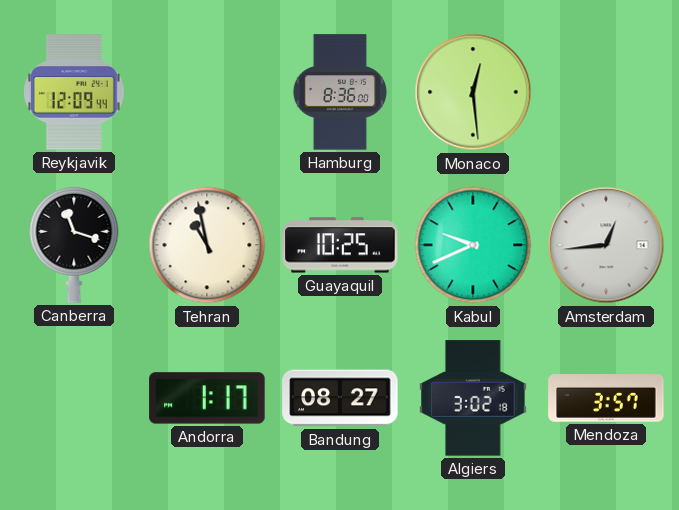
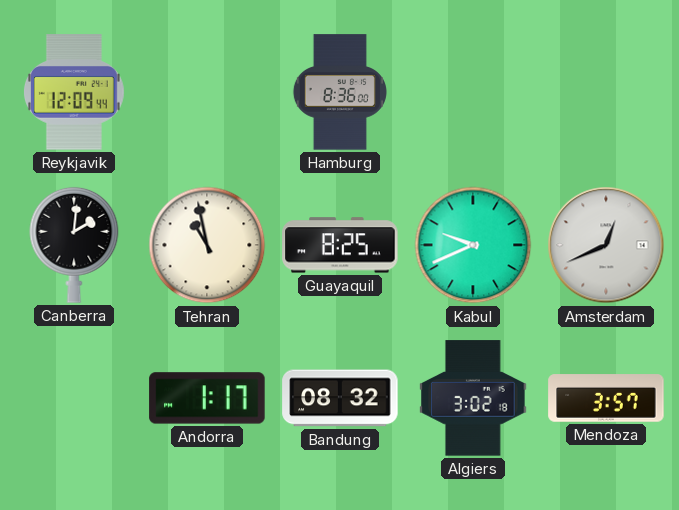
Monaco: 12:29 -> none (473, 92)
Canberra: 11:18 -> 2:01 (74, 245)
Guayaquil: 10:25 -> 8:25 (340, 245)
Amsterdam: 12:44 -> 12:41 (606, 245)
Bandung: 08:27 -> 08:32 (340, 398)
